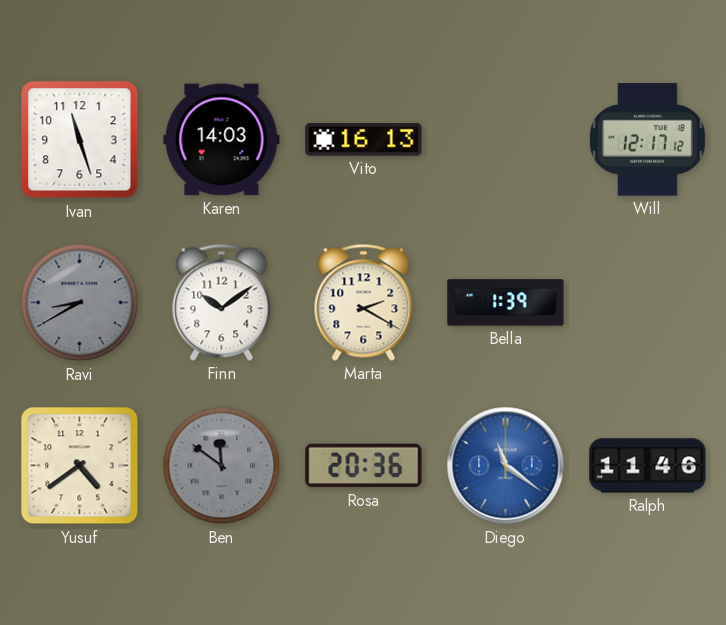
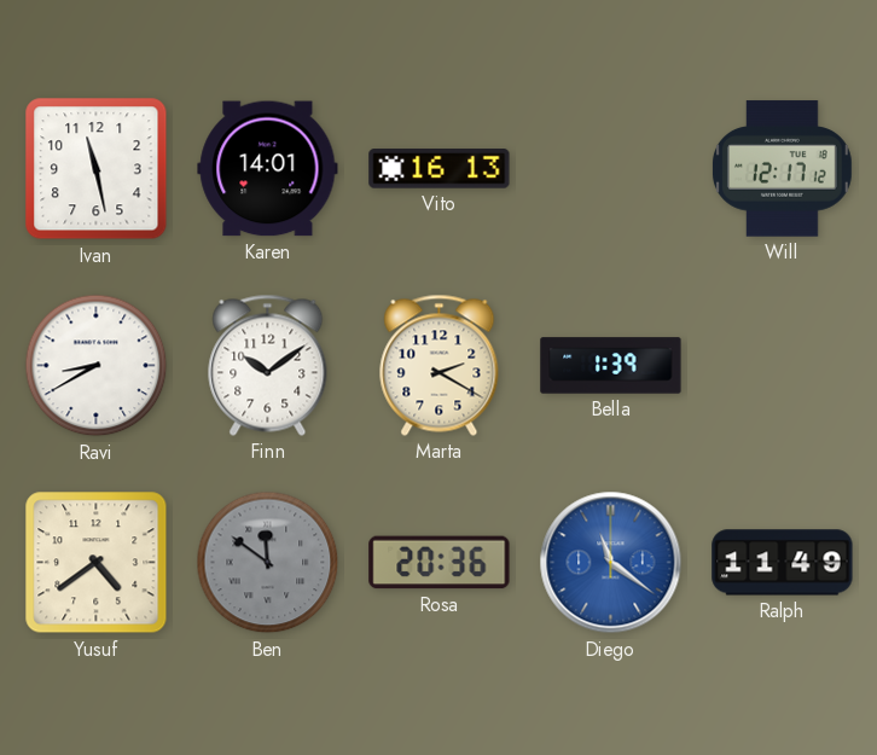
Ivan: 11:27 -> 11:28 (97, 169)
Karen: 14:03 -> 14:01 (268, 169)
Ravi dial: grey -> white (97, 366)
Ralph: 11:46 -> 11:49 (783, 563)
